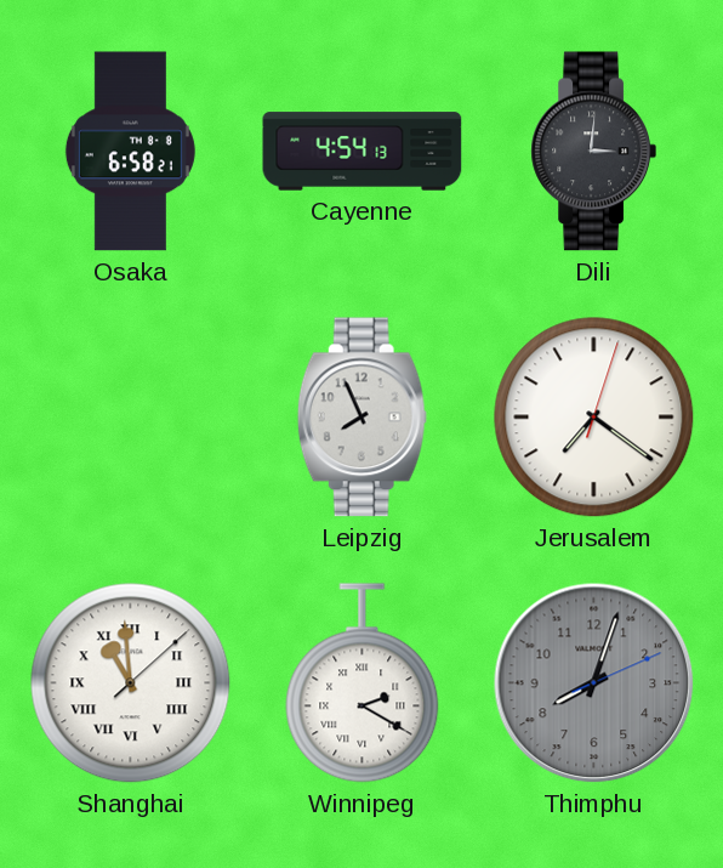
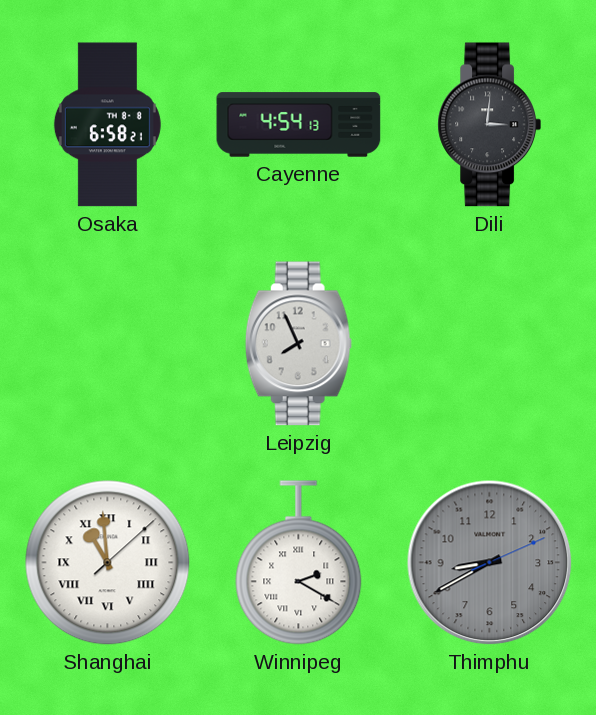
Jerusalem: 7:21 -> none (594, 418)
Thimphu: 8:03 -> 8:40 (490, 563)
